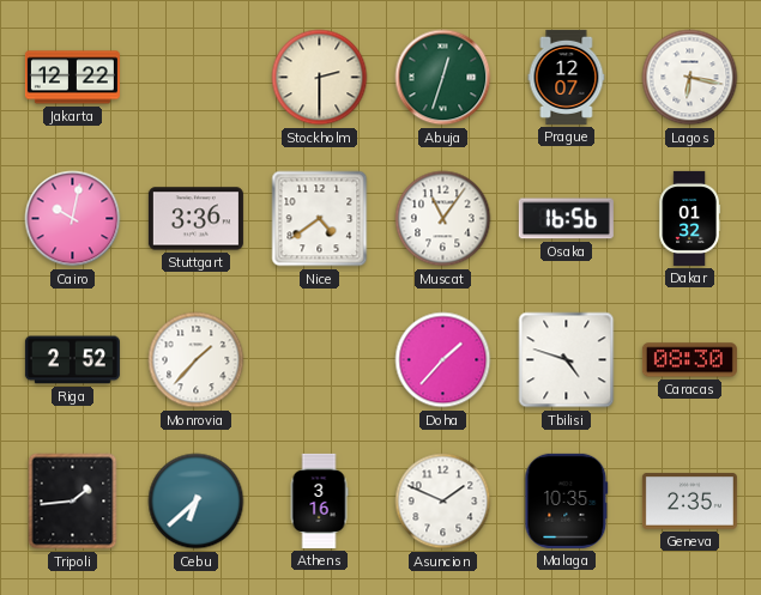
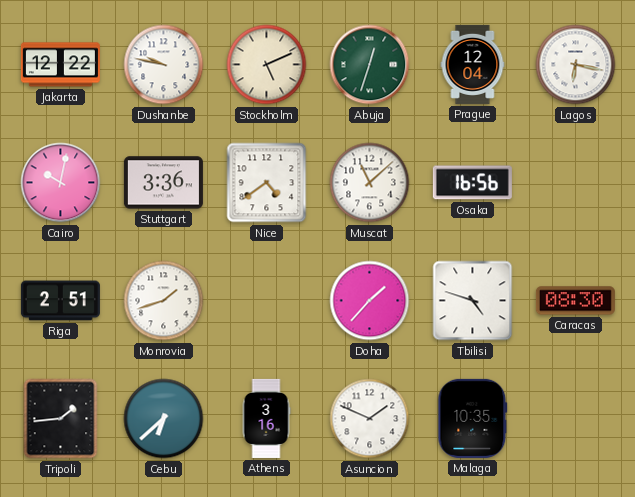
Dushanbe: none -> 9:47 (164, 65)
Stockholm: 2:30 -> 5:11 (267, 65)
Prague: 12:07 -> 12:04 (473, 64)
Muscat: 11:06 -> 11:08 (370, 183)
Dakar: 01:32 -> none (689, 218)
Riga: 2:52 -> 2:51 (60, 301)
Monrovia: 1:37 -> 1:42 (164, 301)
Geneva: 2:35 -> none (689, 502)
